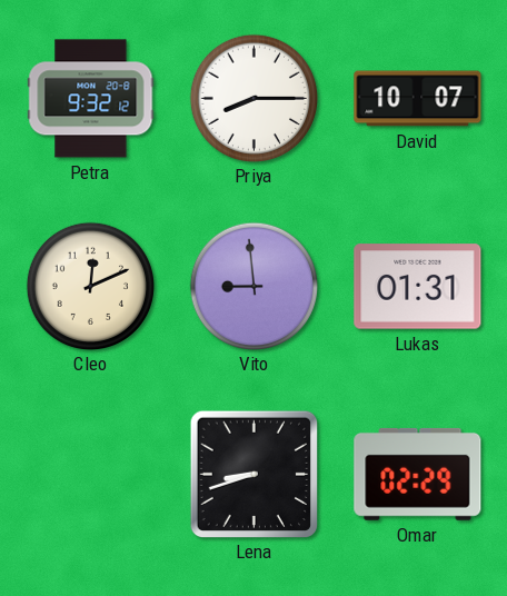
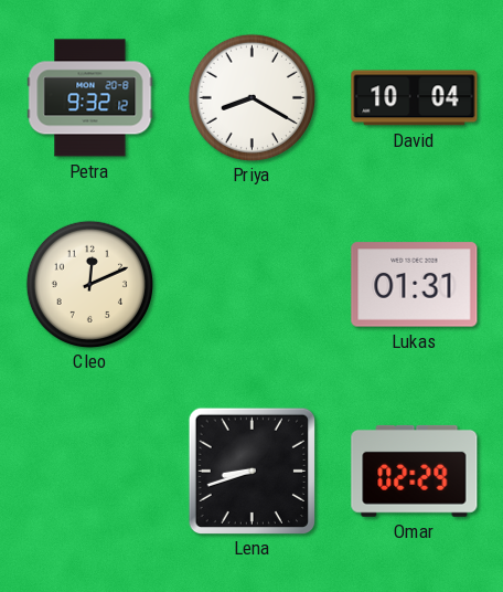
Priya: 8:15 -> 8:20 (251, 97)
David: 10:07 -> 10:04 (415, 98)
Vito: 8:59 -> none (254, 286)
